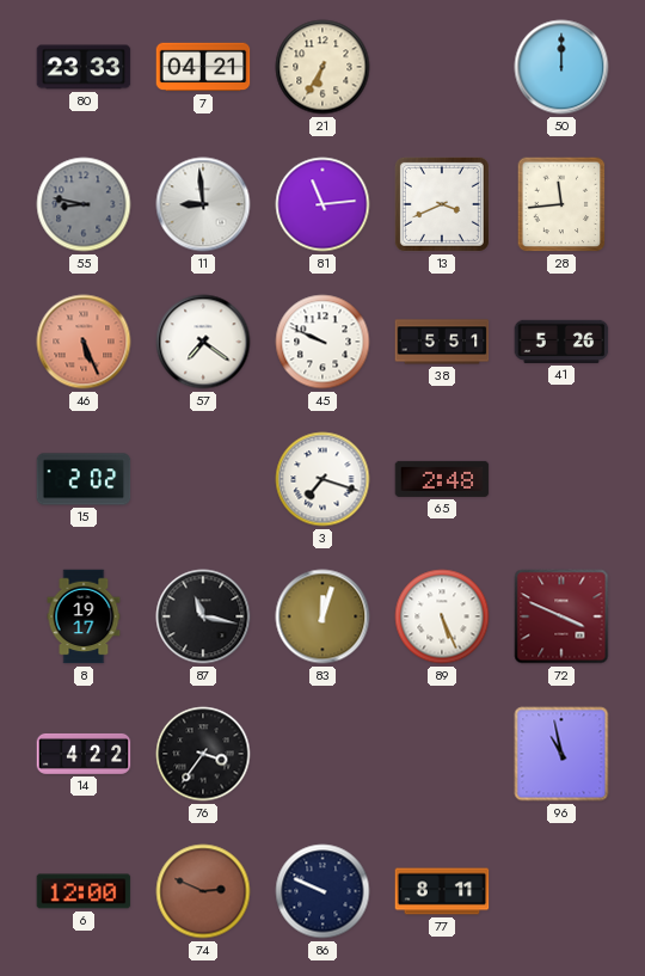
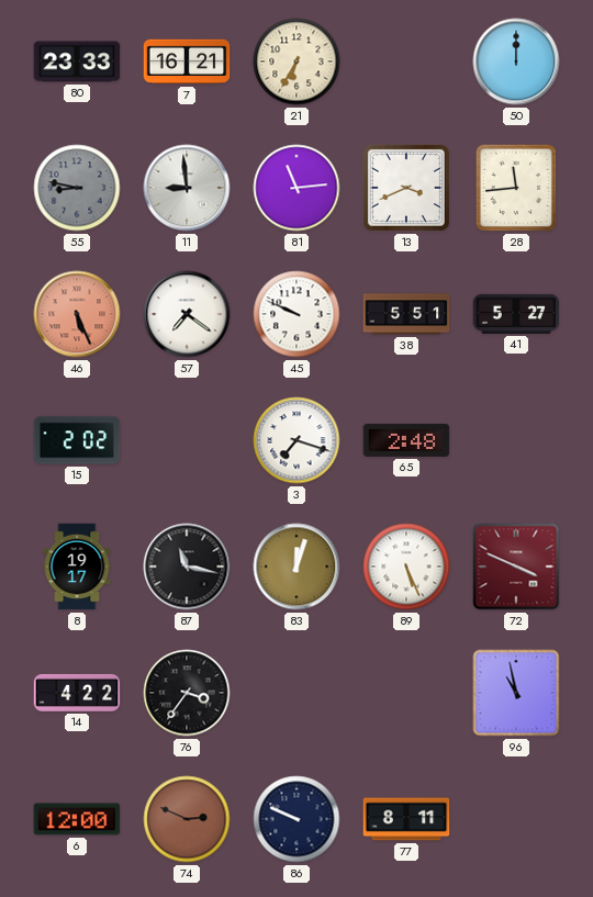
7: 04:21 -> 16:21 (187, 61)
41: 5:26 -> 5:27 (516, 314)
